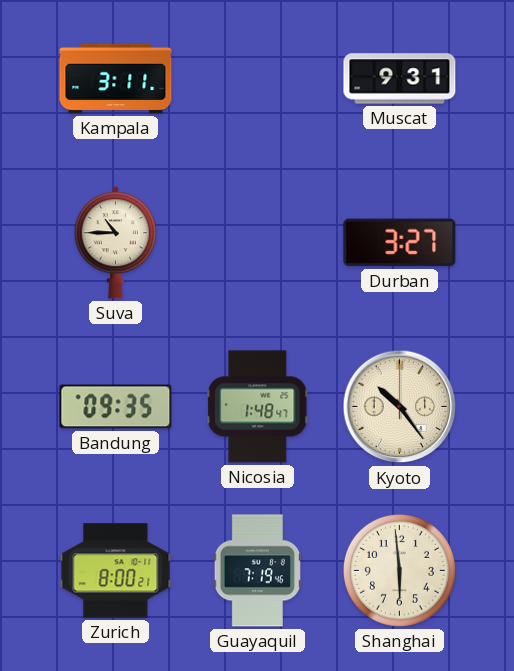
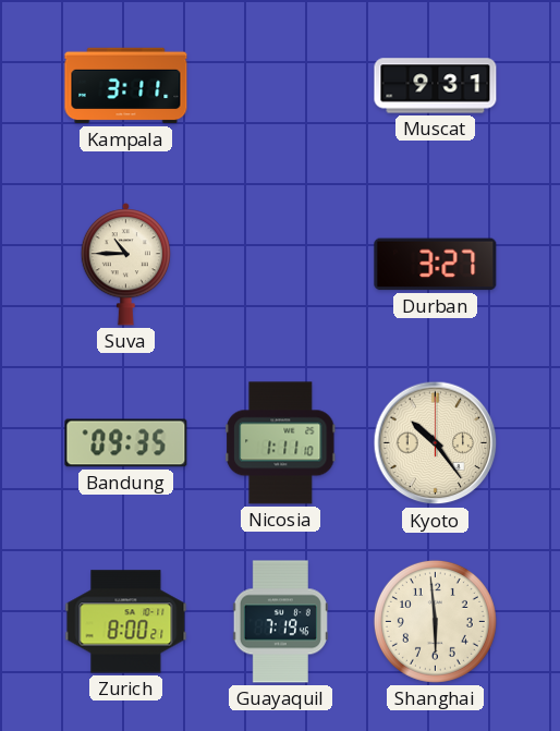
Nicosia: 1:48 -> 1:11 (281, 443)
